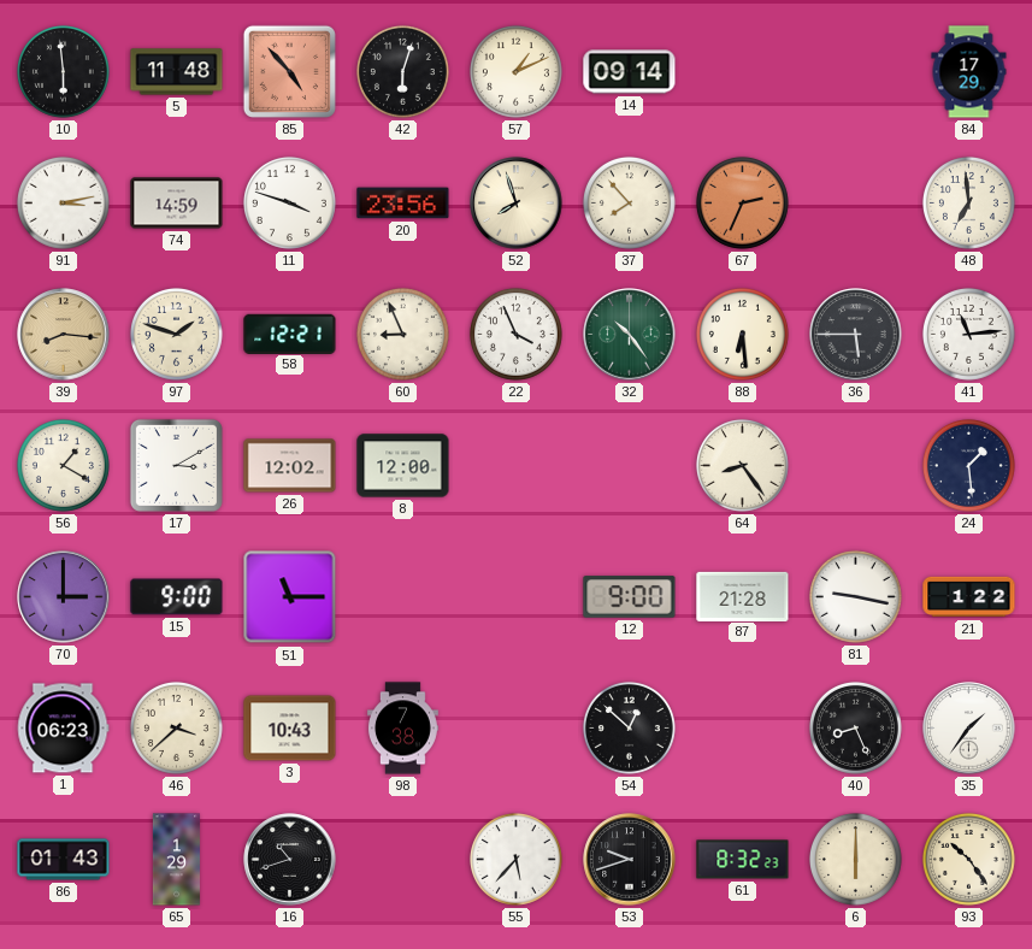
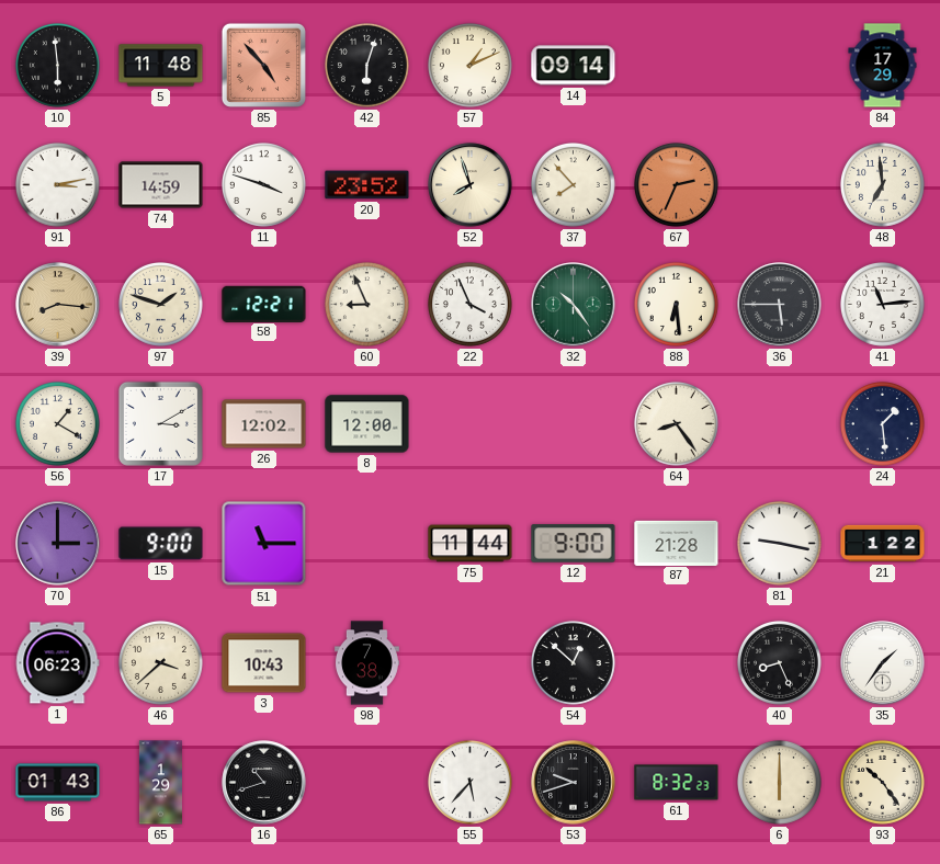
20: 23:56 -> 23:52 (367, 185)
75: none -> 11:44 (471, 544)
